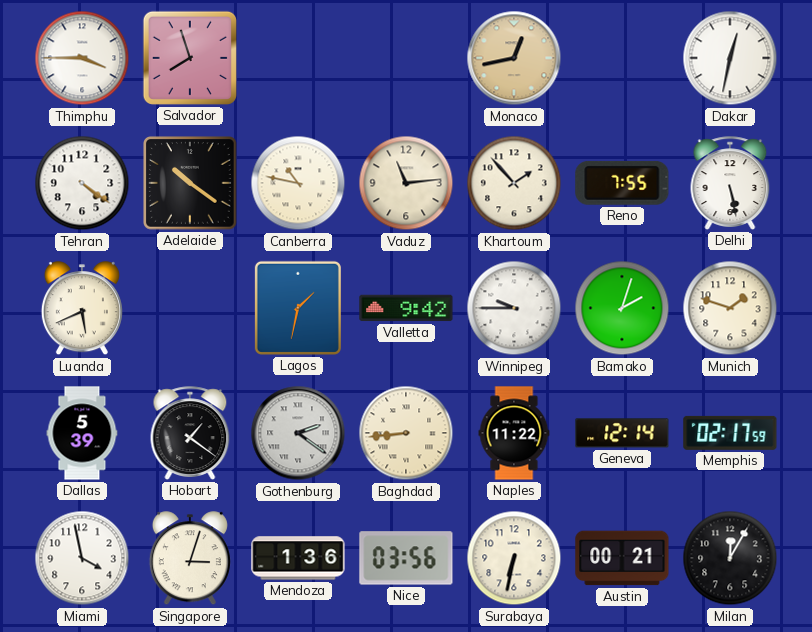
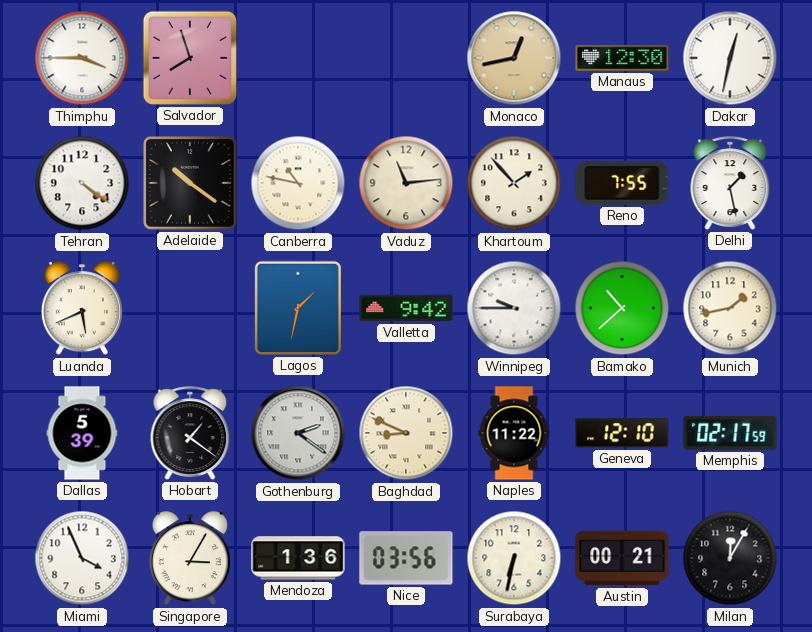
Manaus: none -> 12:30 (622, 58)
Delhi: 5:28 -> 1:28 (730, 183)
Bamako: 2:03 -> 10:38 (622, 308)
Munich: 1:48 -> 1:43 (730, 308)
Baghdad: 8:44 -> 8:49 (406, 433)
Geneva: 12:14 -> 12:10 (622, 433)
Miami: 3:58 -> 3:56 (82, 558)
Singapore: 3:03 -> 3:05 (190, 559)
